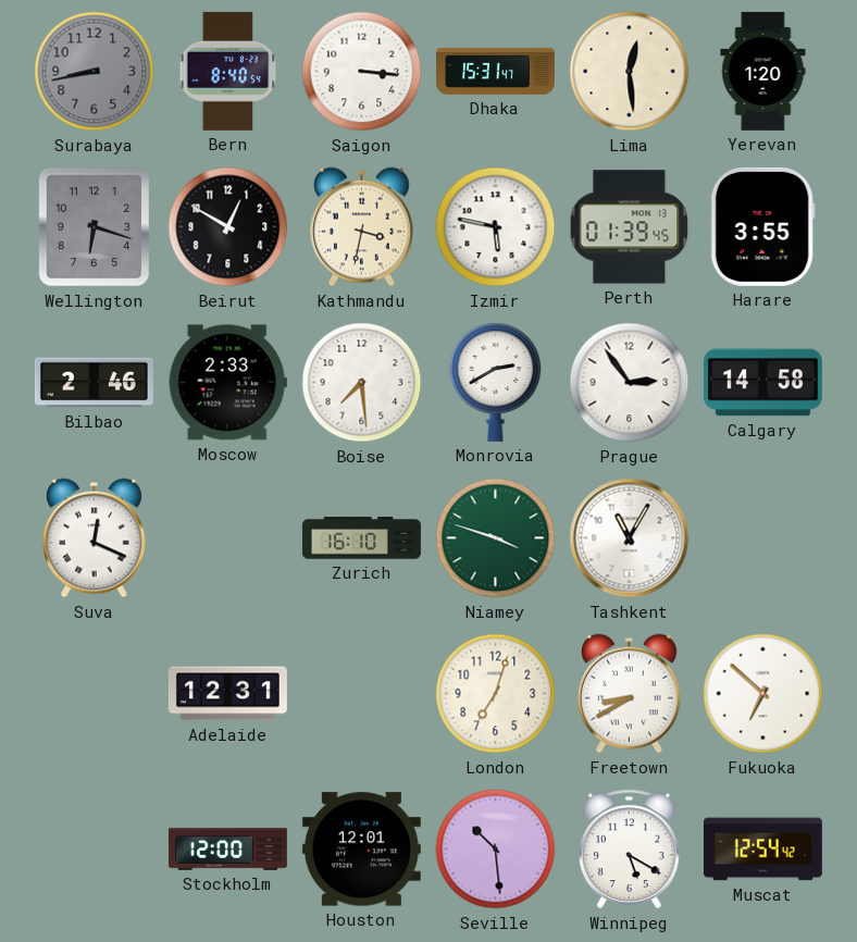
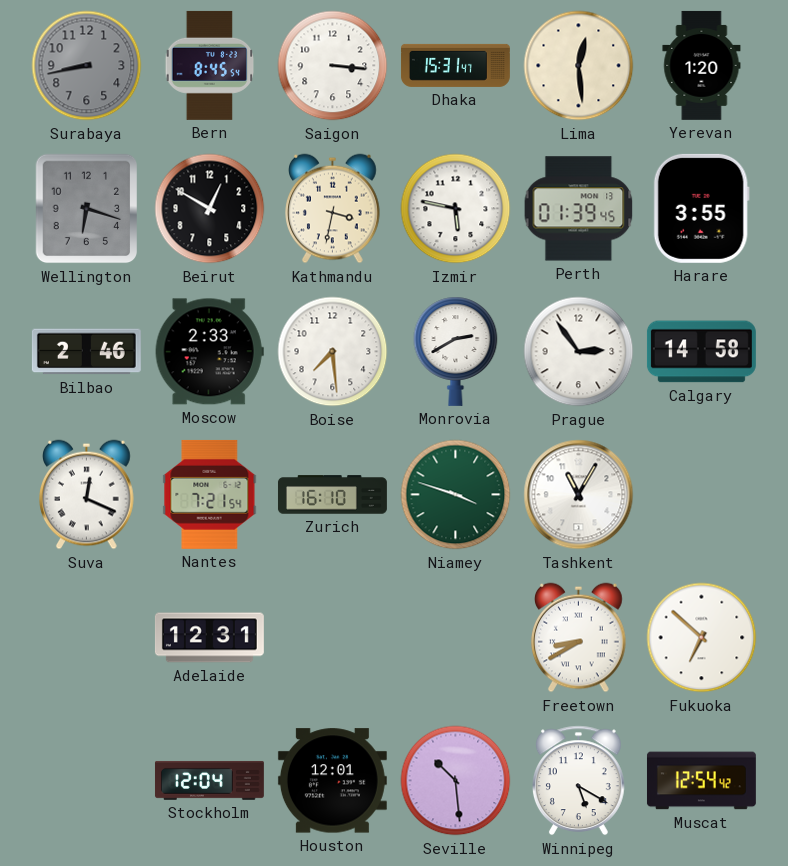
Bern: 8:40 -> 8:45 (210, 65)
Nantes: none -> 7:21 (210, 494)
London: 7:03 -> none (496, 694)
Stockholm: 12:00 -> 12:04 (209, 780)
